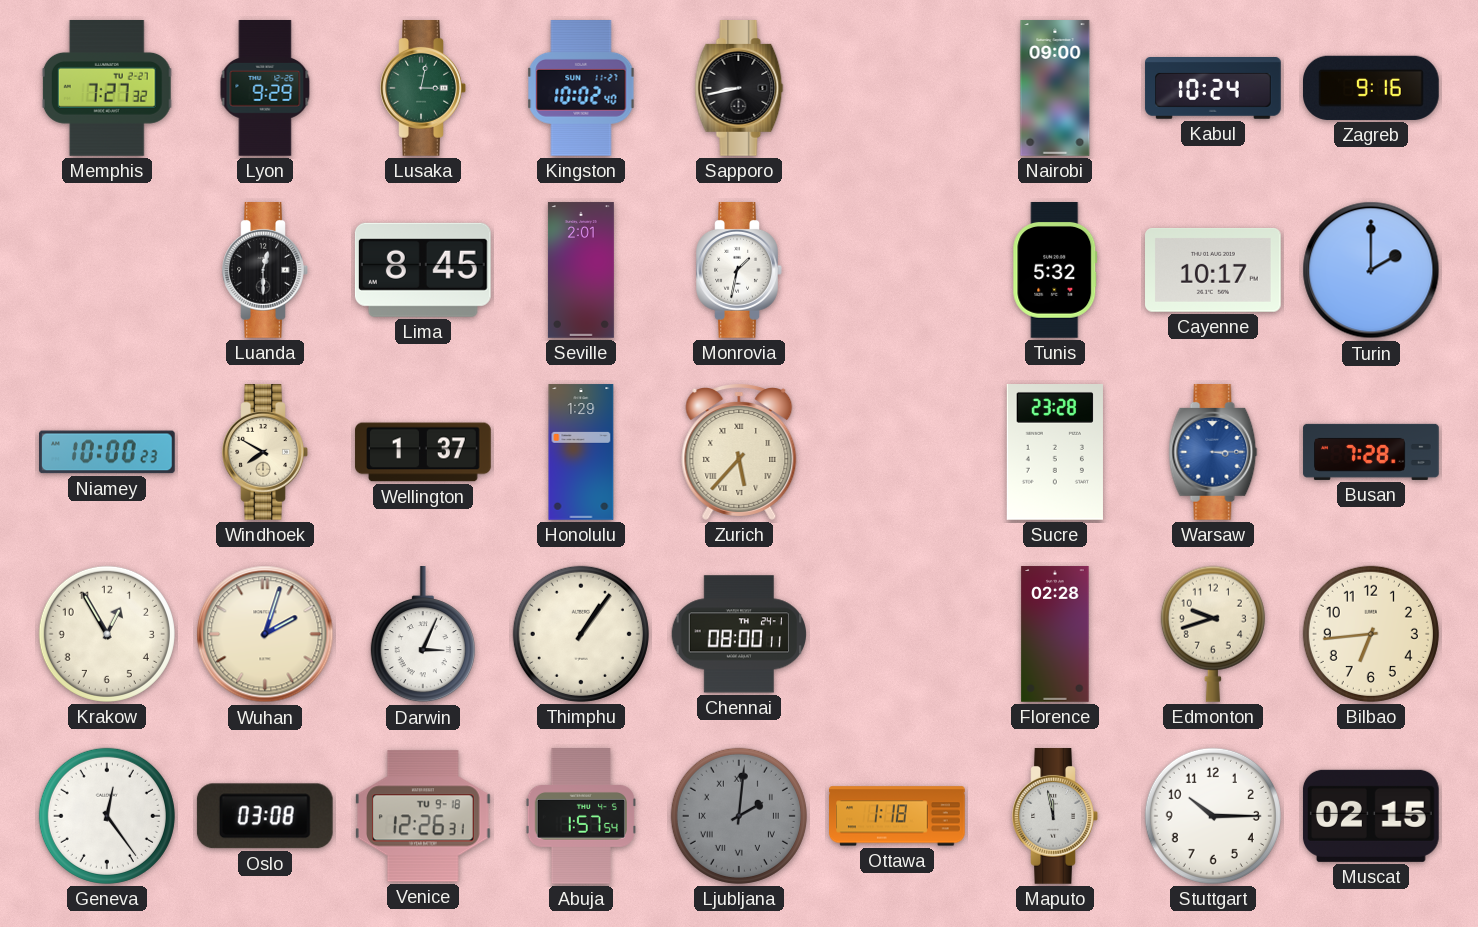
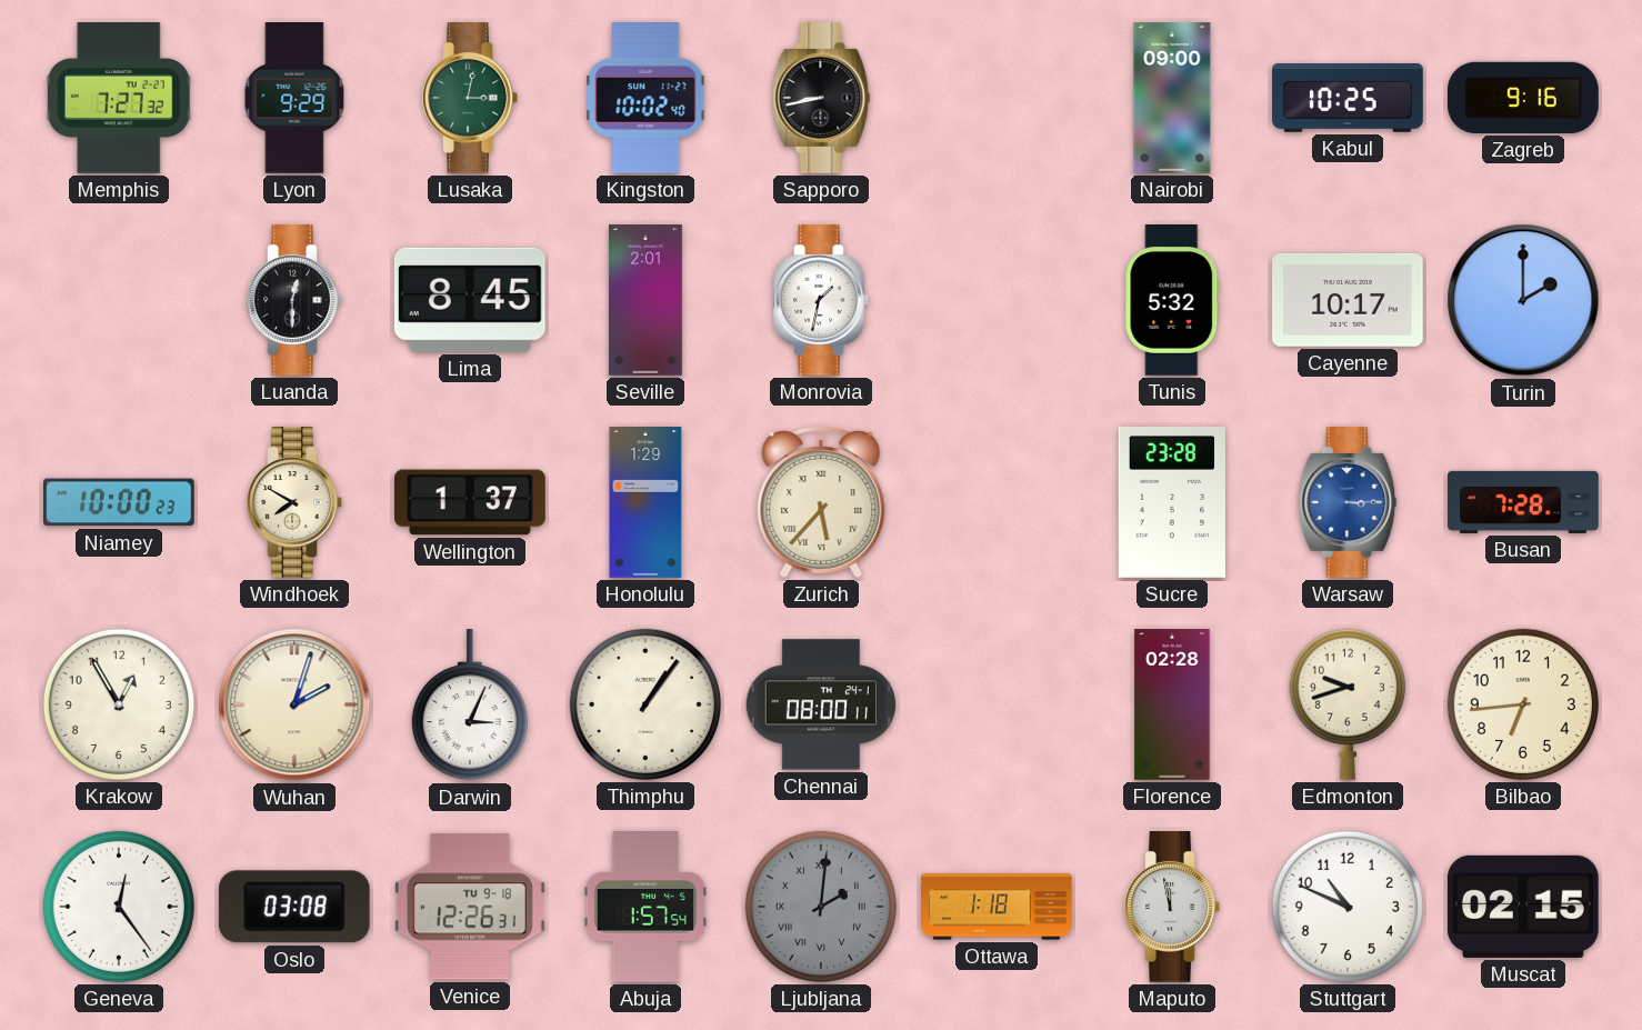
Kabul: 10:24 -> 10:25 (1348, 99)
Stuttgart: 10:15 -> 10:49 (1348, 907)
